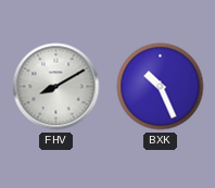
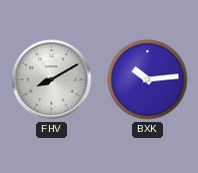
BXK: 10:26 -> 10:14 (148, 80)
